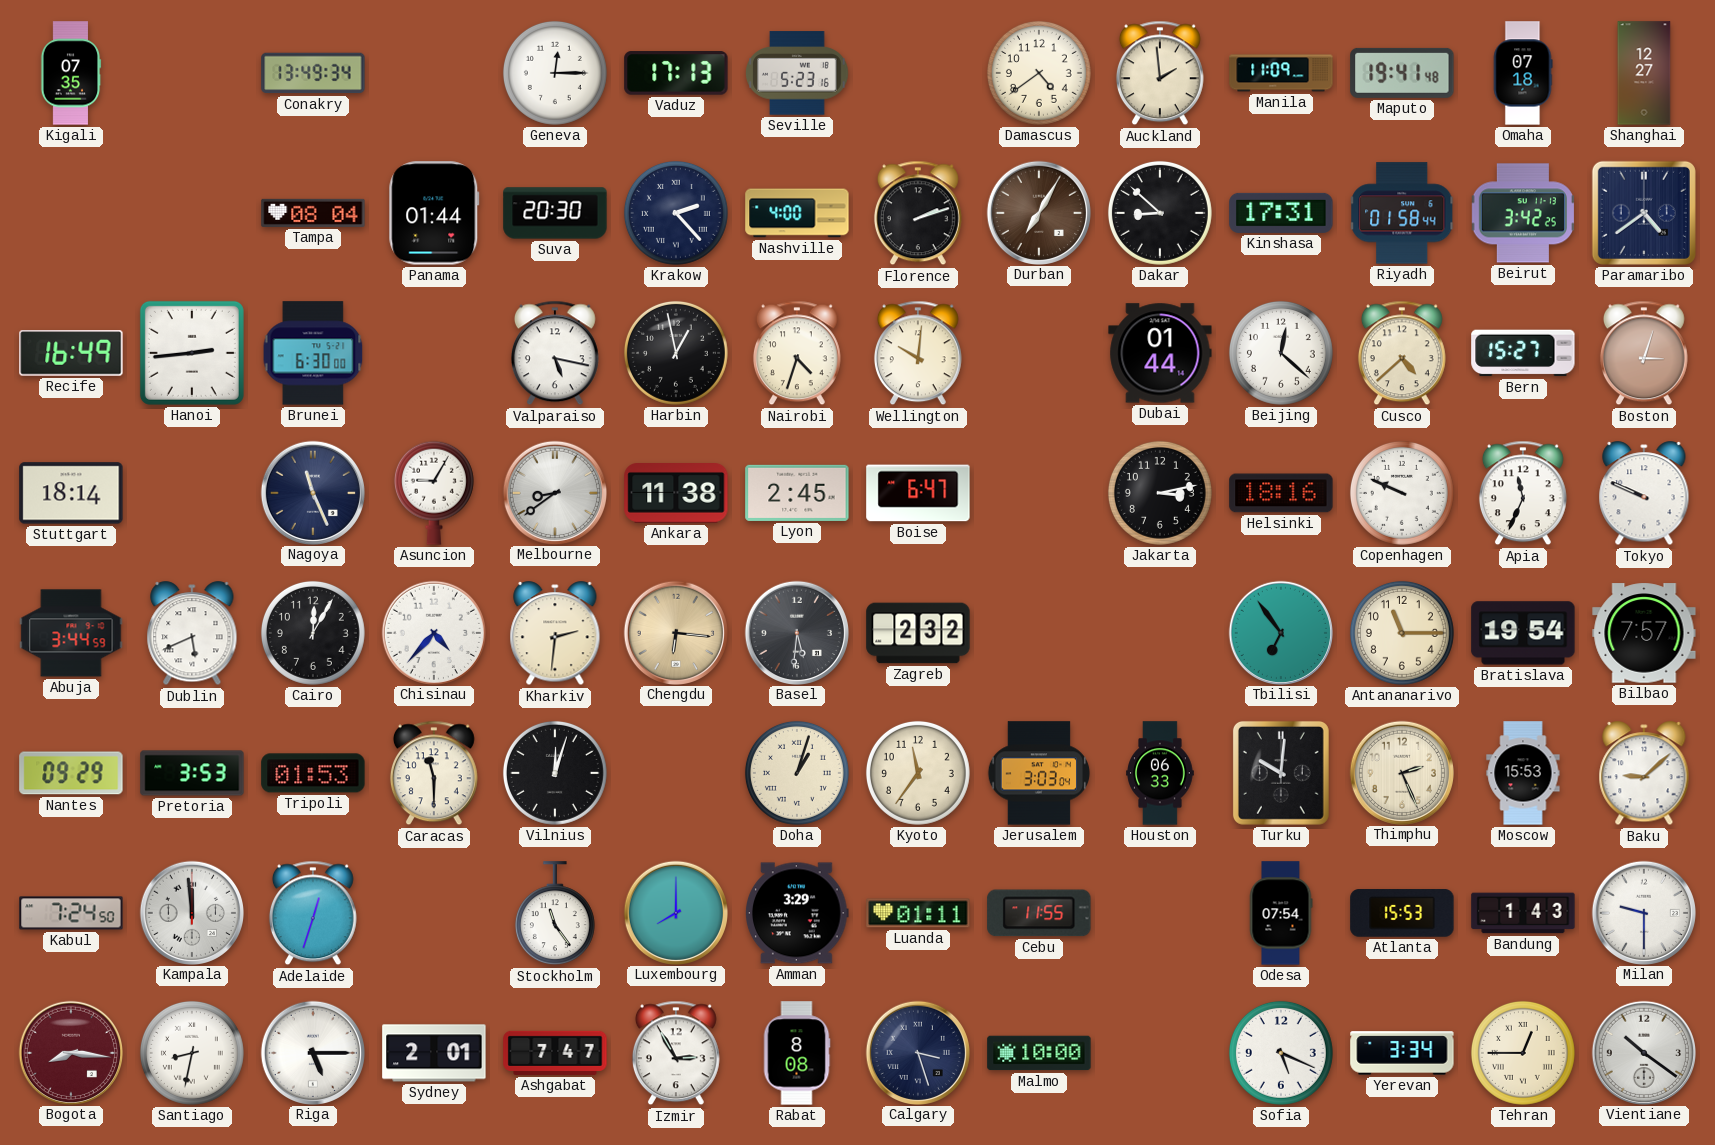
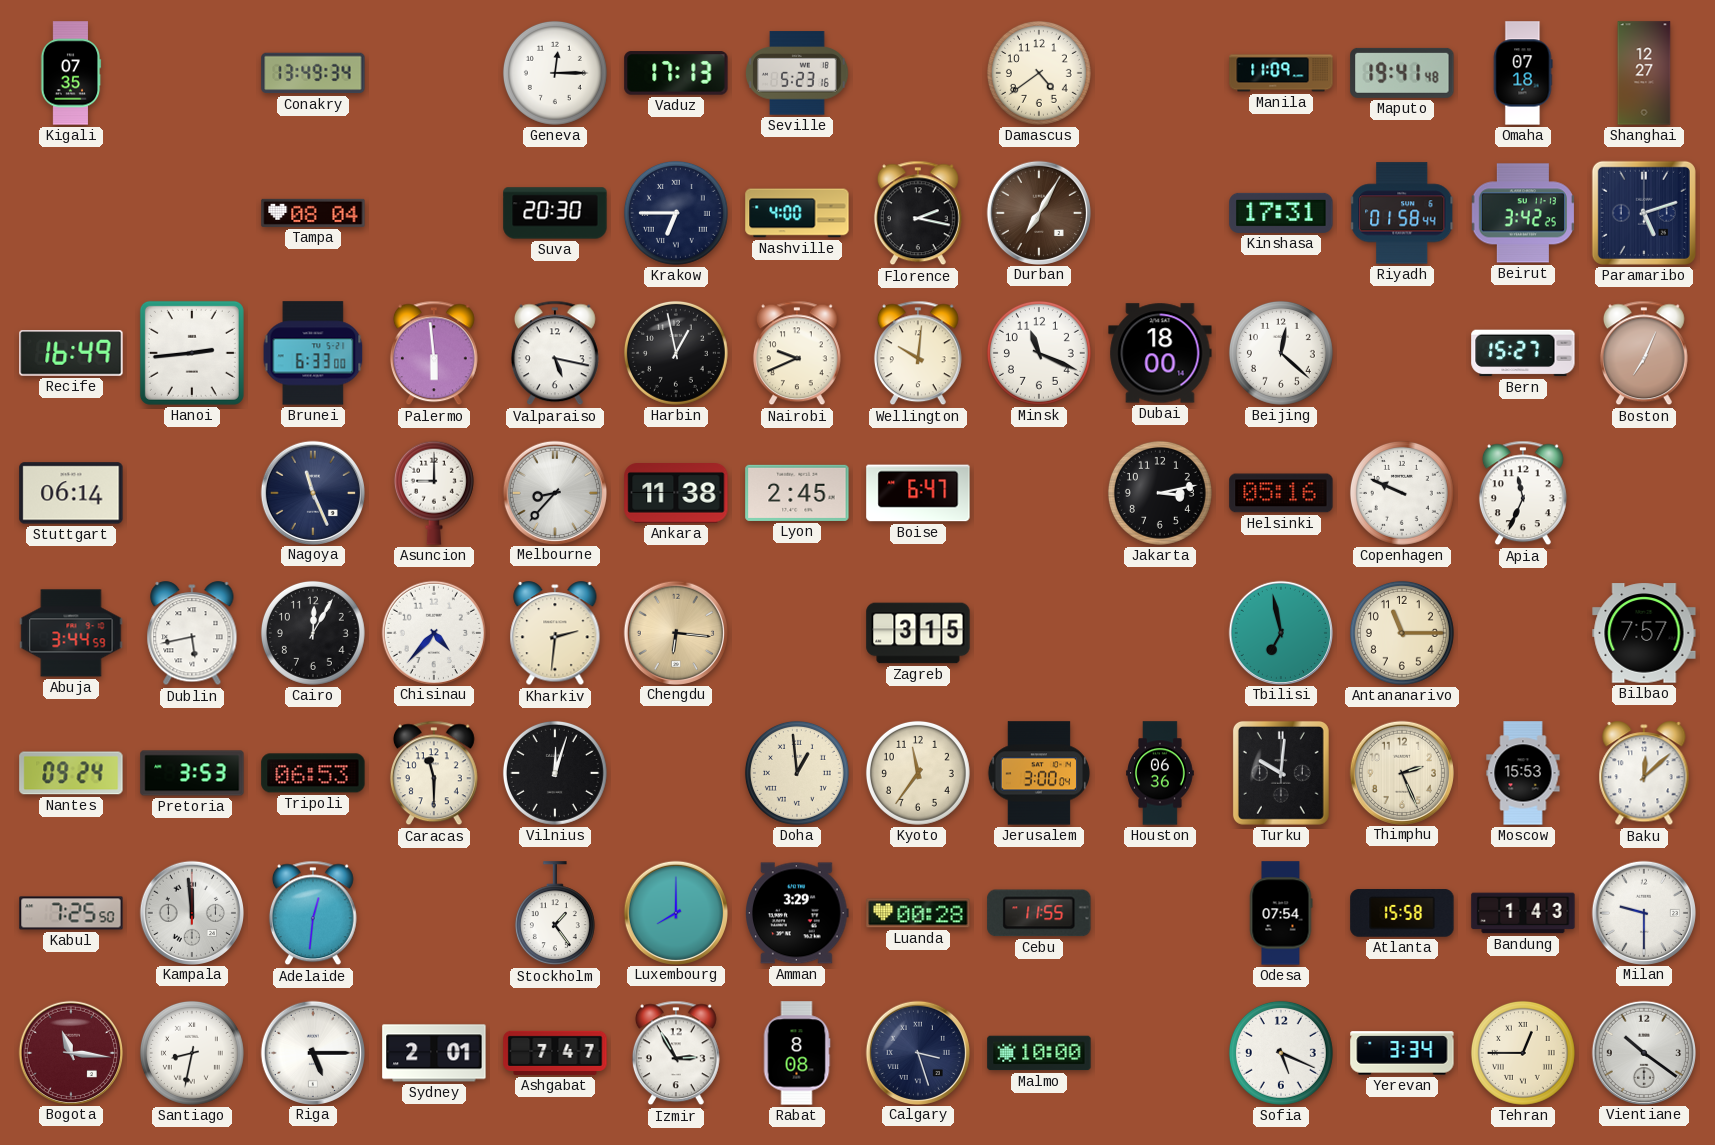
Auckland: 1:59 -> none (1160, 73)
Panama: 01:44 -> none (434, 213)
Krakow: 2:23 -> 6:45 (676, 213)
Florence: 2:12 -> 2:17 (918, 213)
Dakar: 8:52 -> none (1160, 213)
Paramaribo: 4:39 -> 5:12 (1644, 213)
Brunei: 6:30 -> 6:33 (313, 353)
Palermo: none -> 5:59 (434, 353)
Nairobi: 4:33 -> 9:41 (797, 353)
Minsk: none -> 11:19 (1039, 353)
Dubai: 01:44 -> 18:00 (1160, 353)
Cusco: 4:38 -> none (1402, 353)
Boston: 3:03 -> 7:04 (1644, 353)
Stuttgart: 18:14 -> 06:14 (71, 493)
Asuncion: 9:05 -> 9:00 (434, 493)
Melbourne: 8:39 -> 8:37 (554, 492)
Helsinki: 18:16 -> 05:16 (1281, 493)
Tokyo: 9:49 -> none (1644, 494)
Dublin: 5:41 -> 5:43 (192, 634)
Basel: 5:31 -> none (796, 632)
Zagreb: 2:32 -> 3:15 (918, 633)
Tbilisi: 6:54 -> 6:58 (1280, 632)
Bratislava: 19:54 -> none (1523, 633)
Nantes: 09:29 -> 09:24 (71, 773)
Tripoli: 01:53 -> 06:53 (313, 773)
Doha: 1:03 -> 12:59 (797, 773)
Jerusalem: 3:03 -> 3:00 (1039, 773)
Houston: 06:33 -> 06:36 (1160, 773)
Baku: 9:08 -> 12:08 (1644, 774)
Kabul: 7:24 -> 7:25 (71, 913)
Adelaide: 12:33 -> 12:31 (313, 913)
Stockholm: 11:24 -> 1:24 (555, 914)
Luanda: 01:11 -> 00:28 (918, 913)
Atlanta: 15:53 -> 15:58 (1402, 913)
Bogota: 8:16 -> 11:16 (70, 1052)
